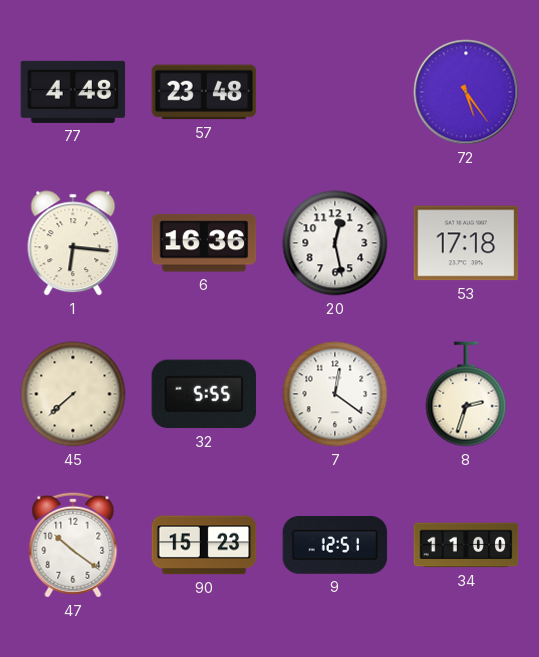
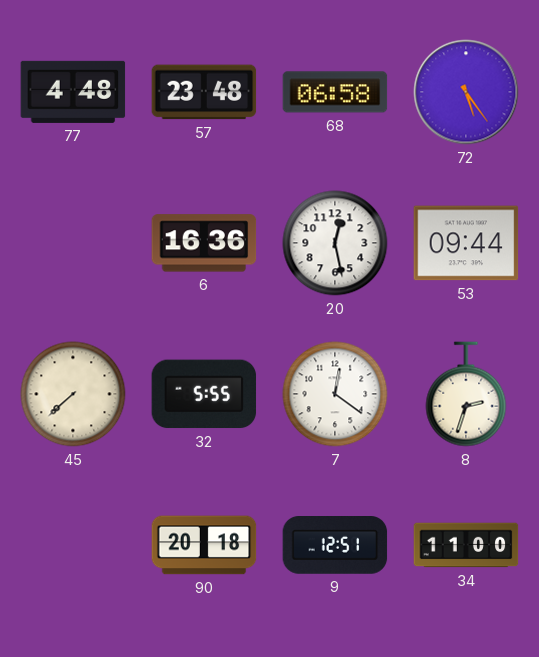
68: none -> 06:58 (335, 92)
1: 6:16 -> none (73, 243)
53: 17:18 -> 09:44 (466, 243)
47: 10:21 -> none (73, 545)
90: 15:23 -> 20:18 (204, 545)
